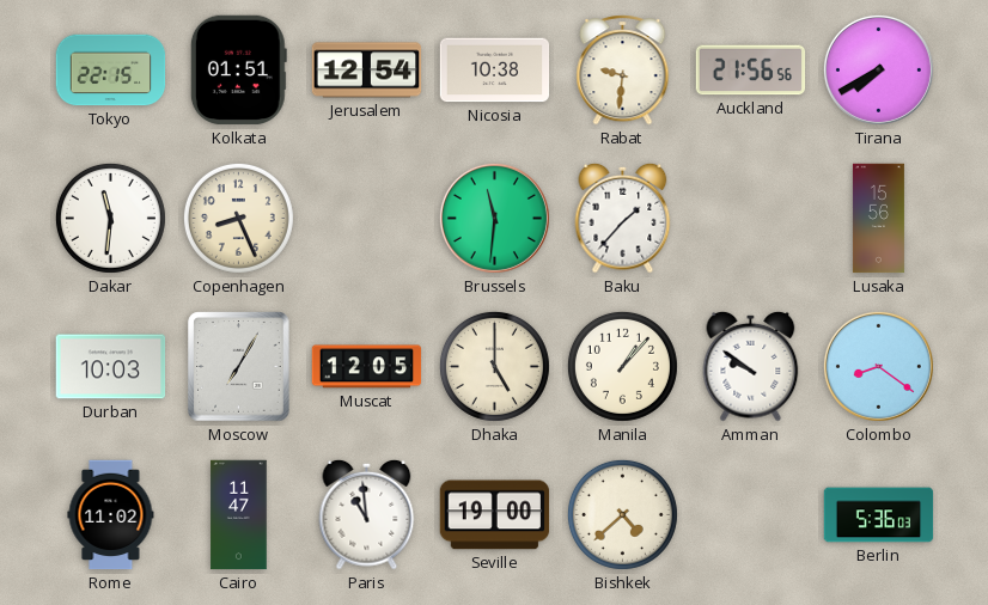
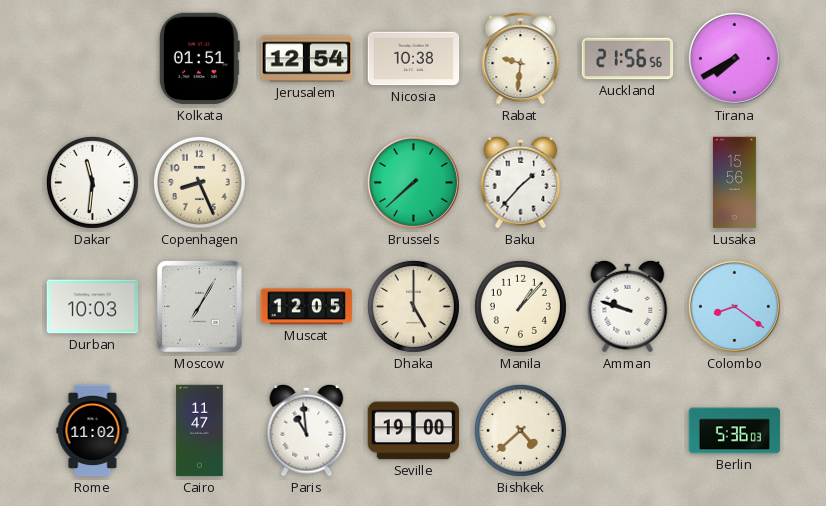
Tokyo: 22:15 -> none (111, 71)
Brussels: 11:31 -> 7:38 (413, 182)
Amman: 9:51 -> 9:48 (628, 306)
